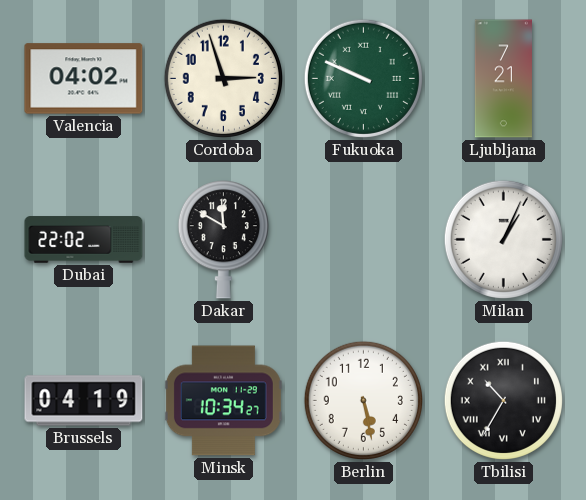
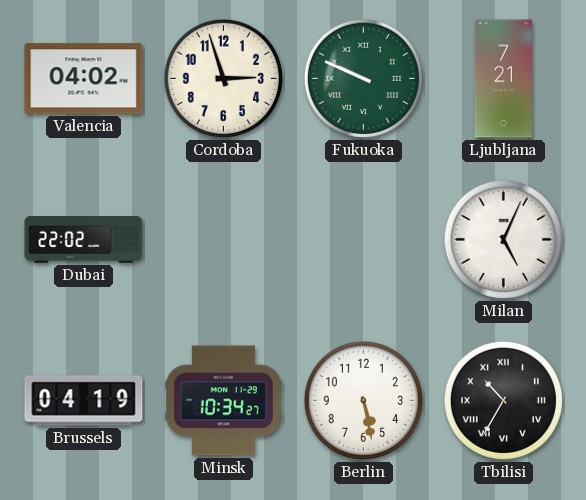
Dakar: 11:50 -> none (223, 240)
Milan: 1:04 -> 5:04 (503, 239)
